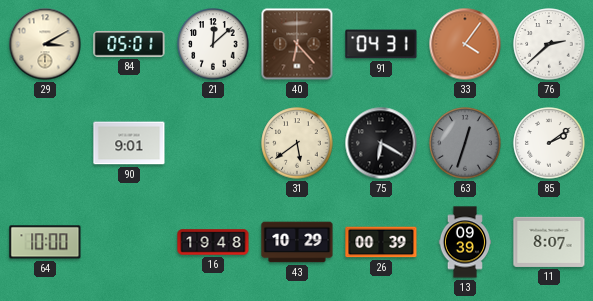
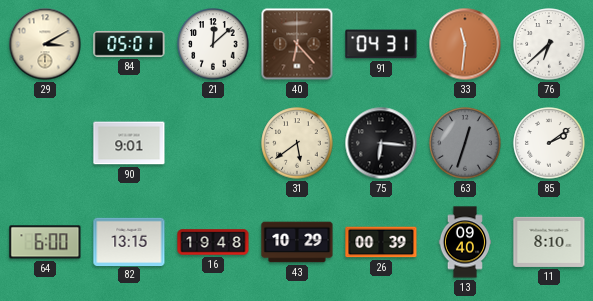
33: 4:06 -> 11:31 (465, 44)
76: 2:38 -> 6:38 (549, 44)
75: 6:20 -> 6:16 (381, 143)
64: 10:00 -> 6:00 (45, 242)
82: none -> 13:15 (129, 241)
13: 09:39 -> 09:40 (464, 242)
11: 8:07 -> 8:10 (549, 242)
